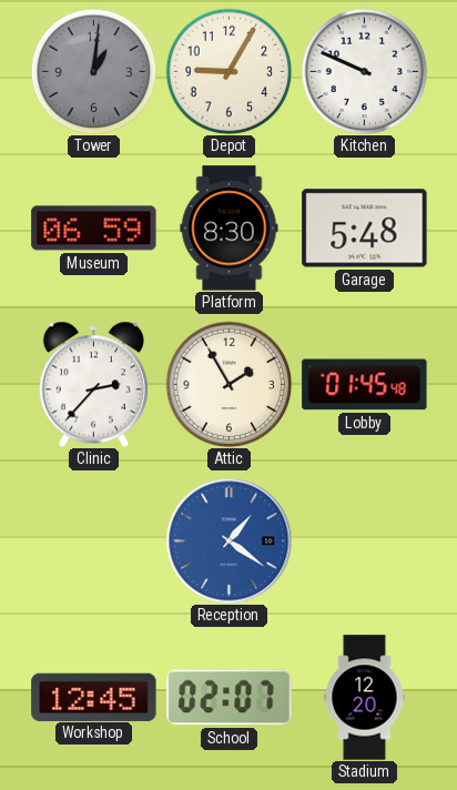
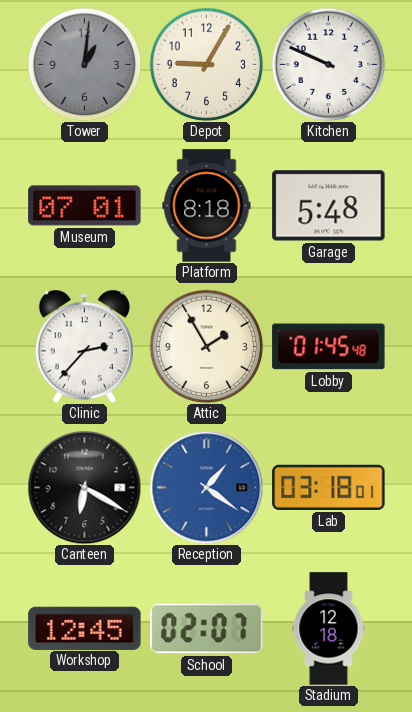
Museum: 06:59 -> 07:01 (85, 206)
Platform: 8:30 -> 8:18 (207, 206)
Canteen: none -> 6:20 (84, 487)
Lab: none -> 03:18 (329, 487)
Stadium: 12:20 -> 12:18 (329, 629)
